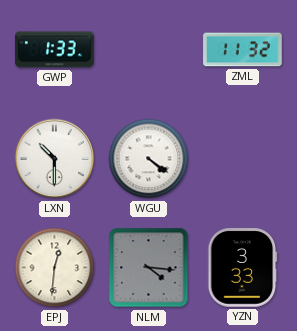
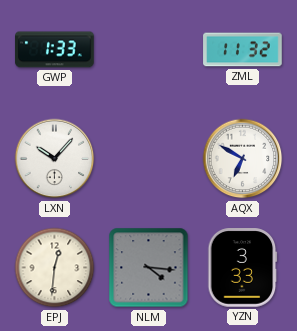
LXN: 10:30 -> 10:07 (55, 159)
WGU: 4:21 -> none (149, 159)
AQX: none -> 6:50 (243, 159)
